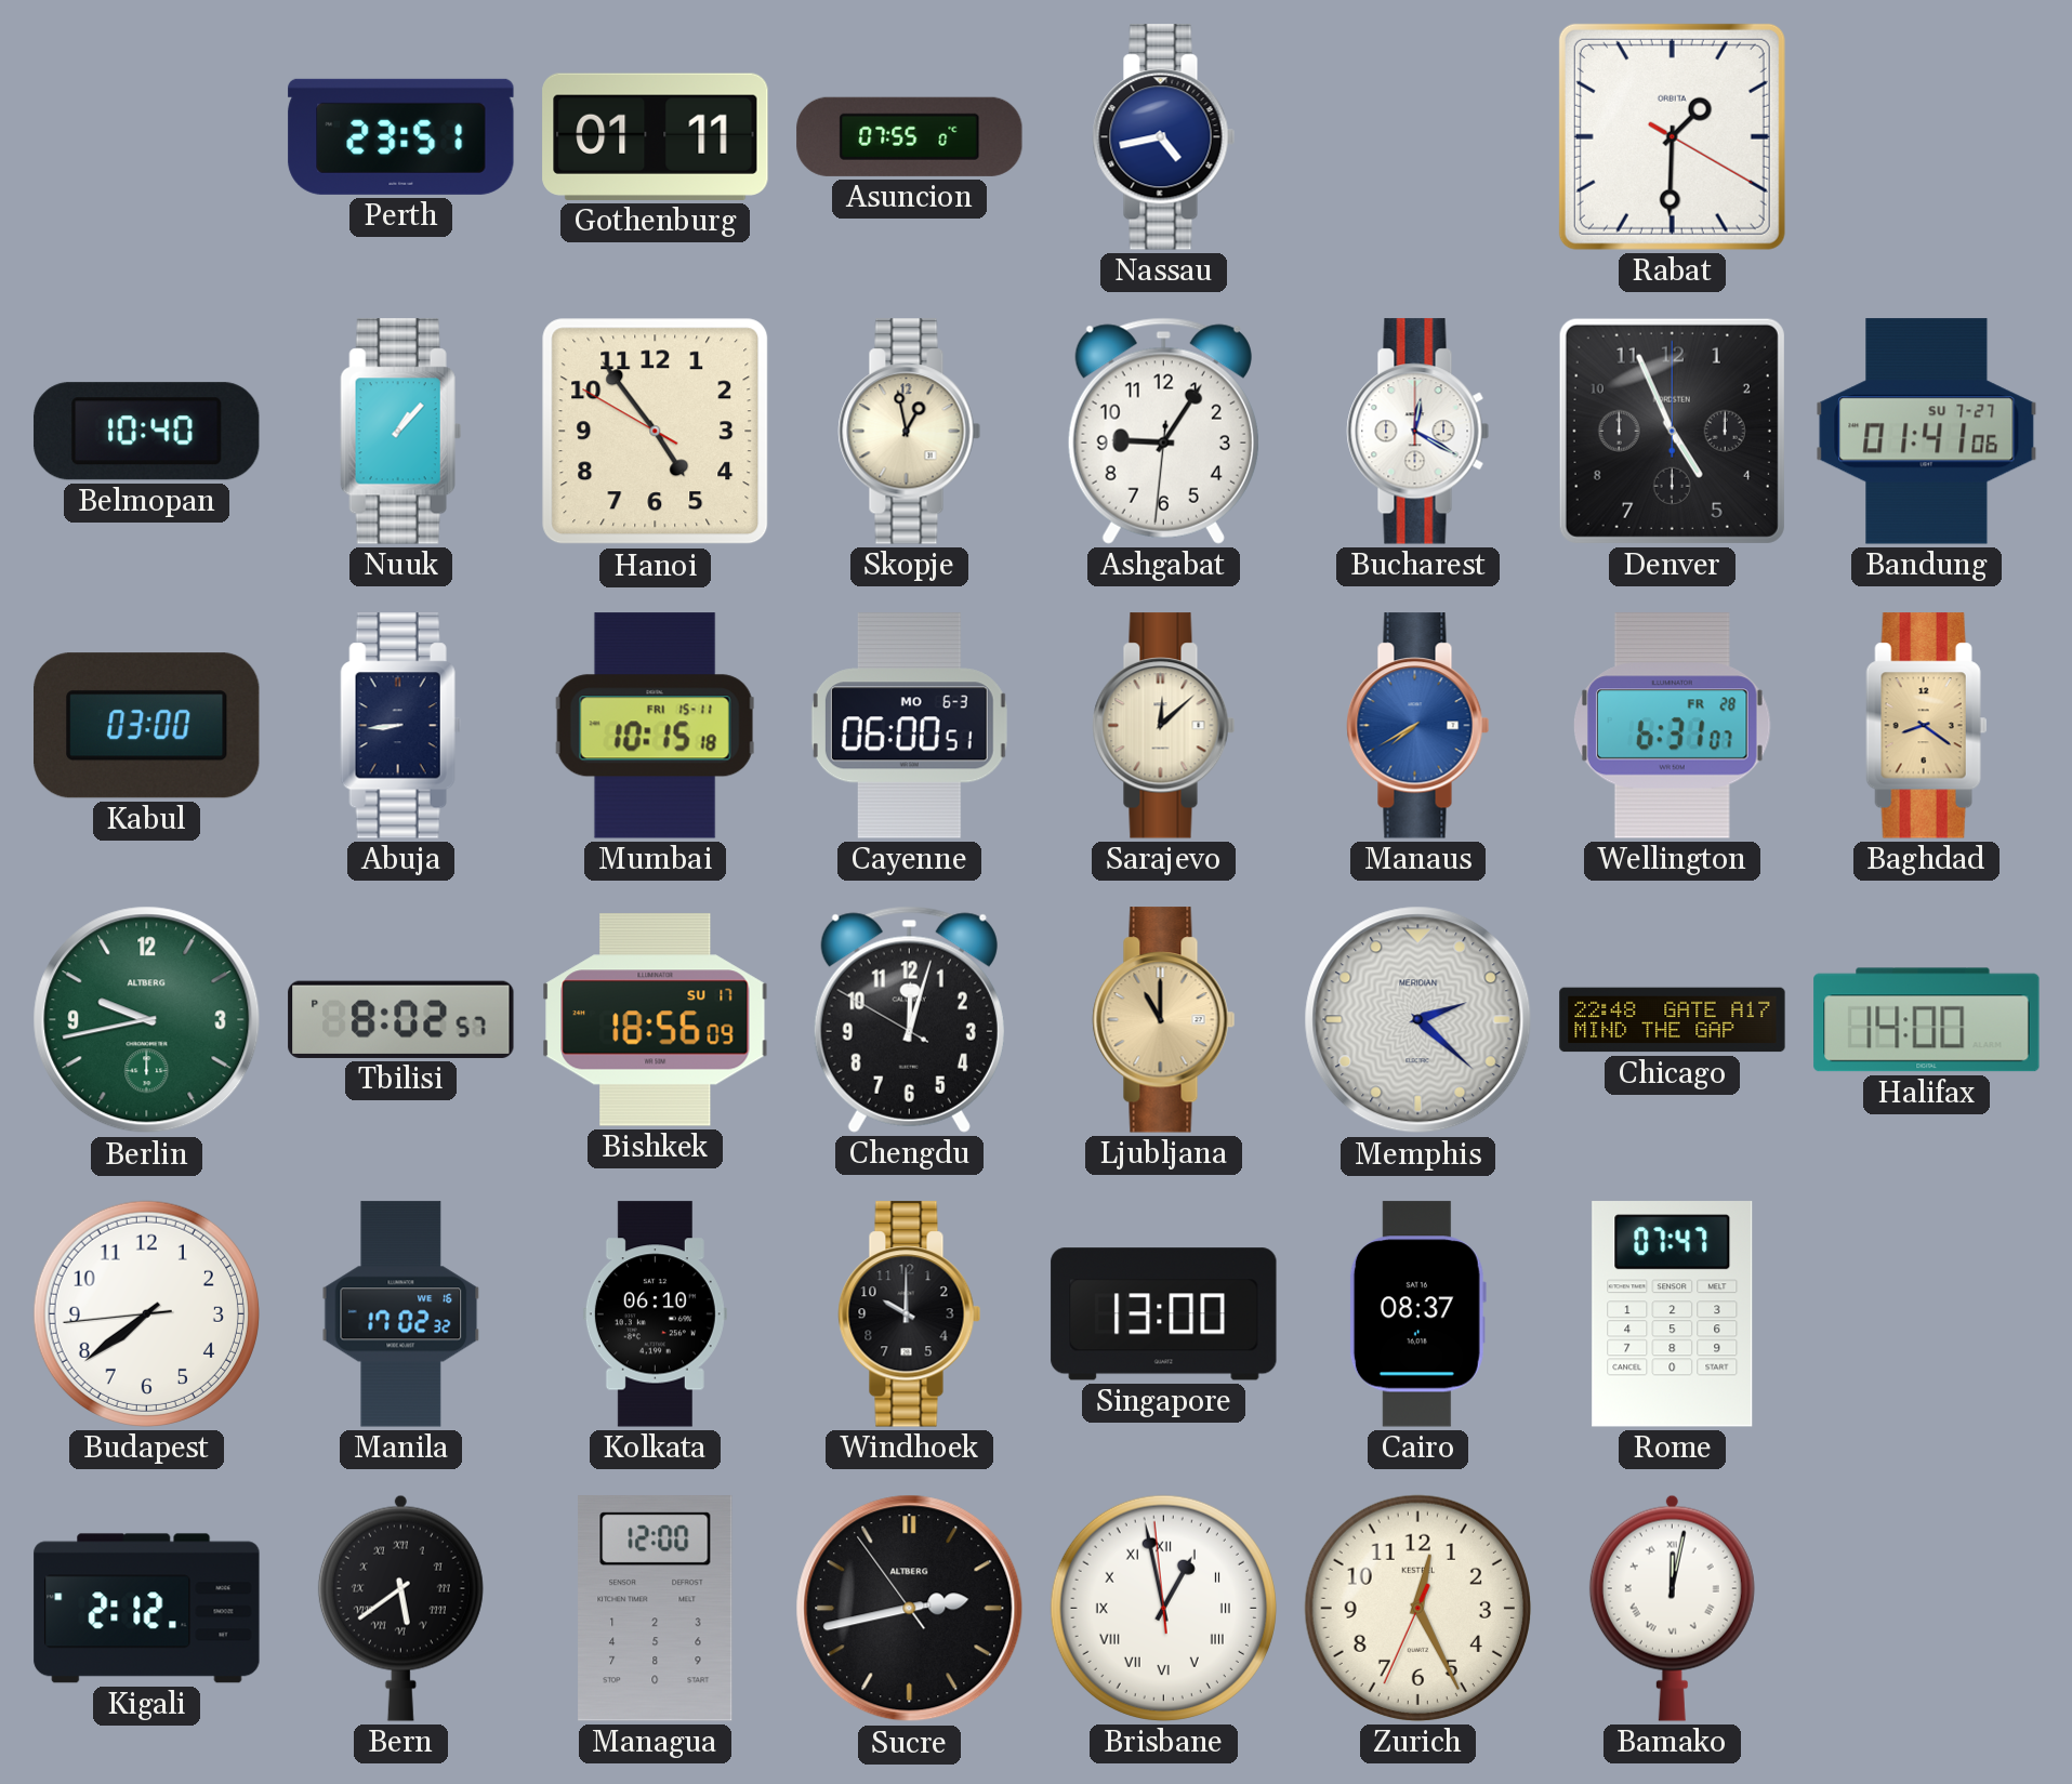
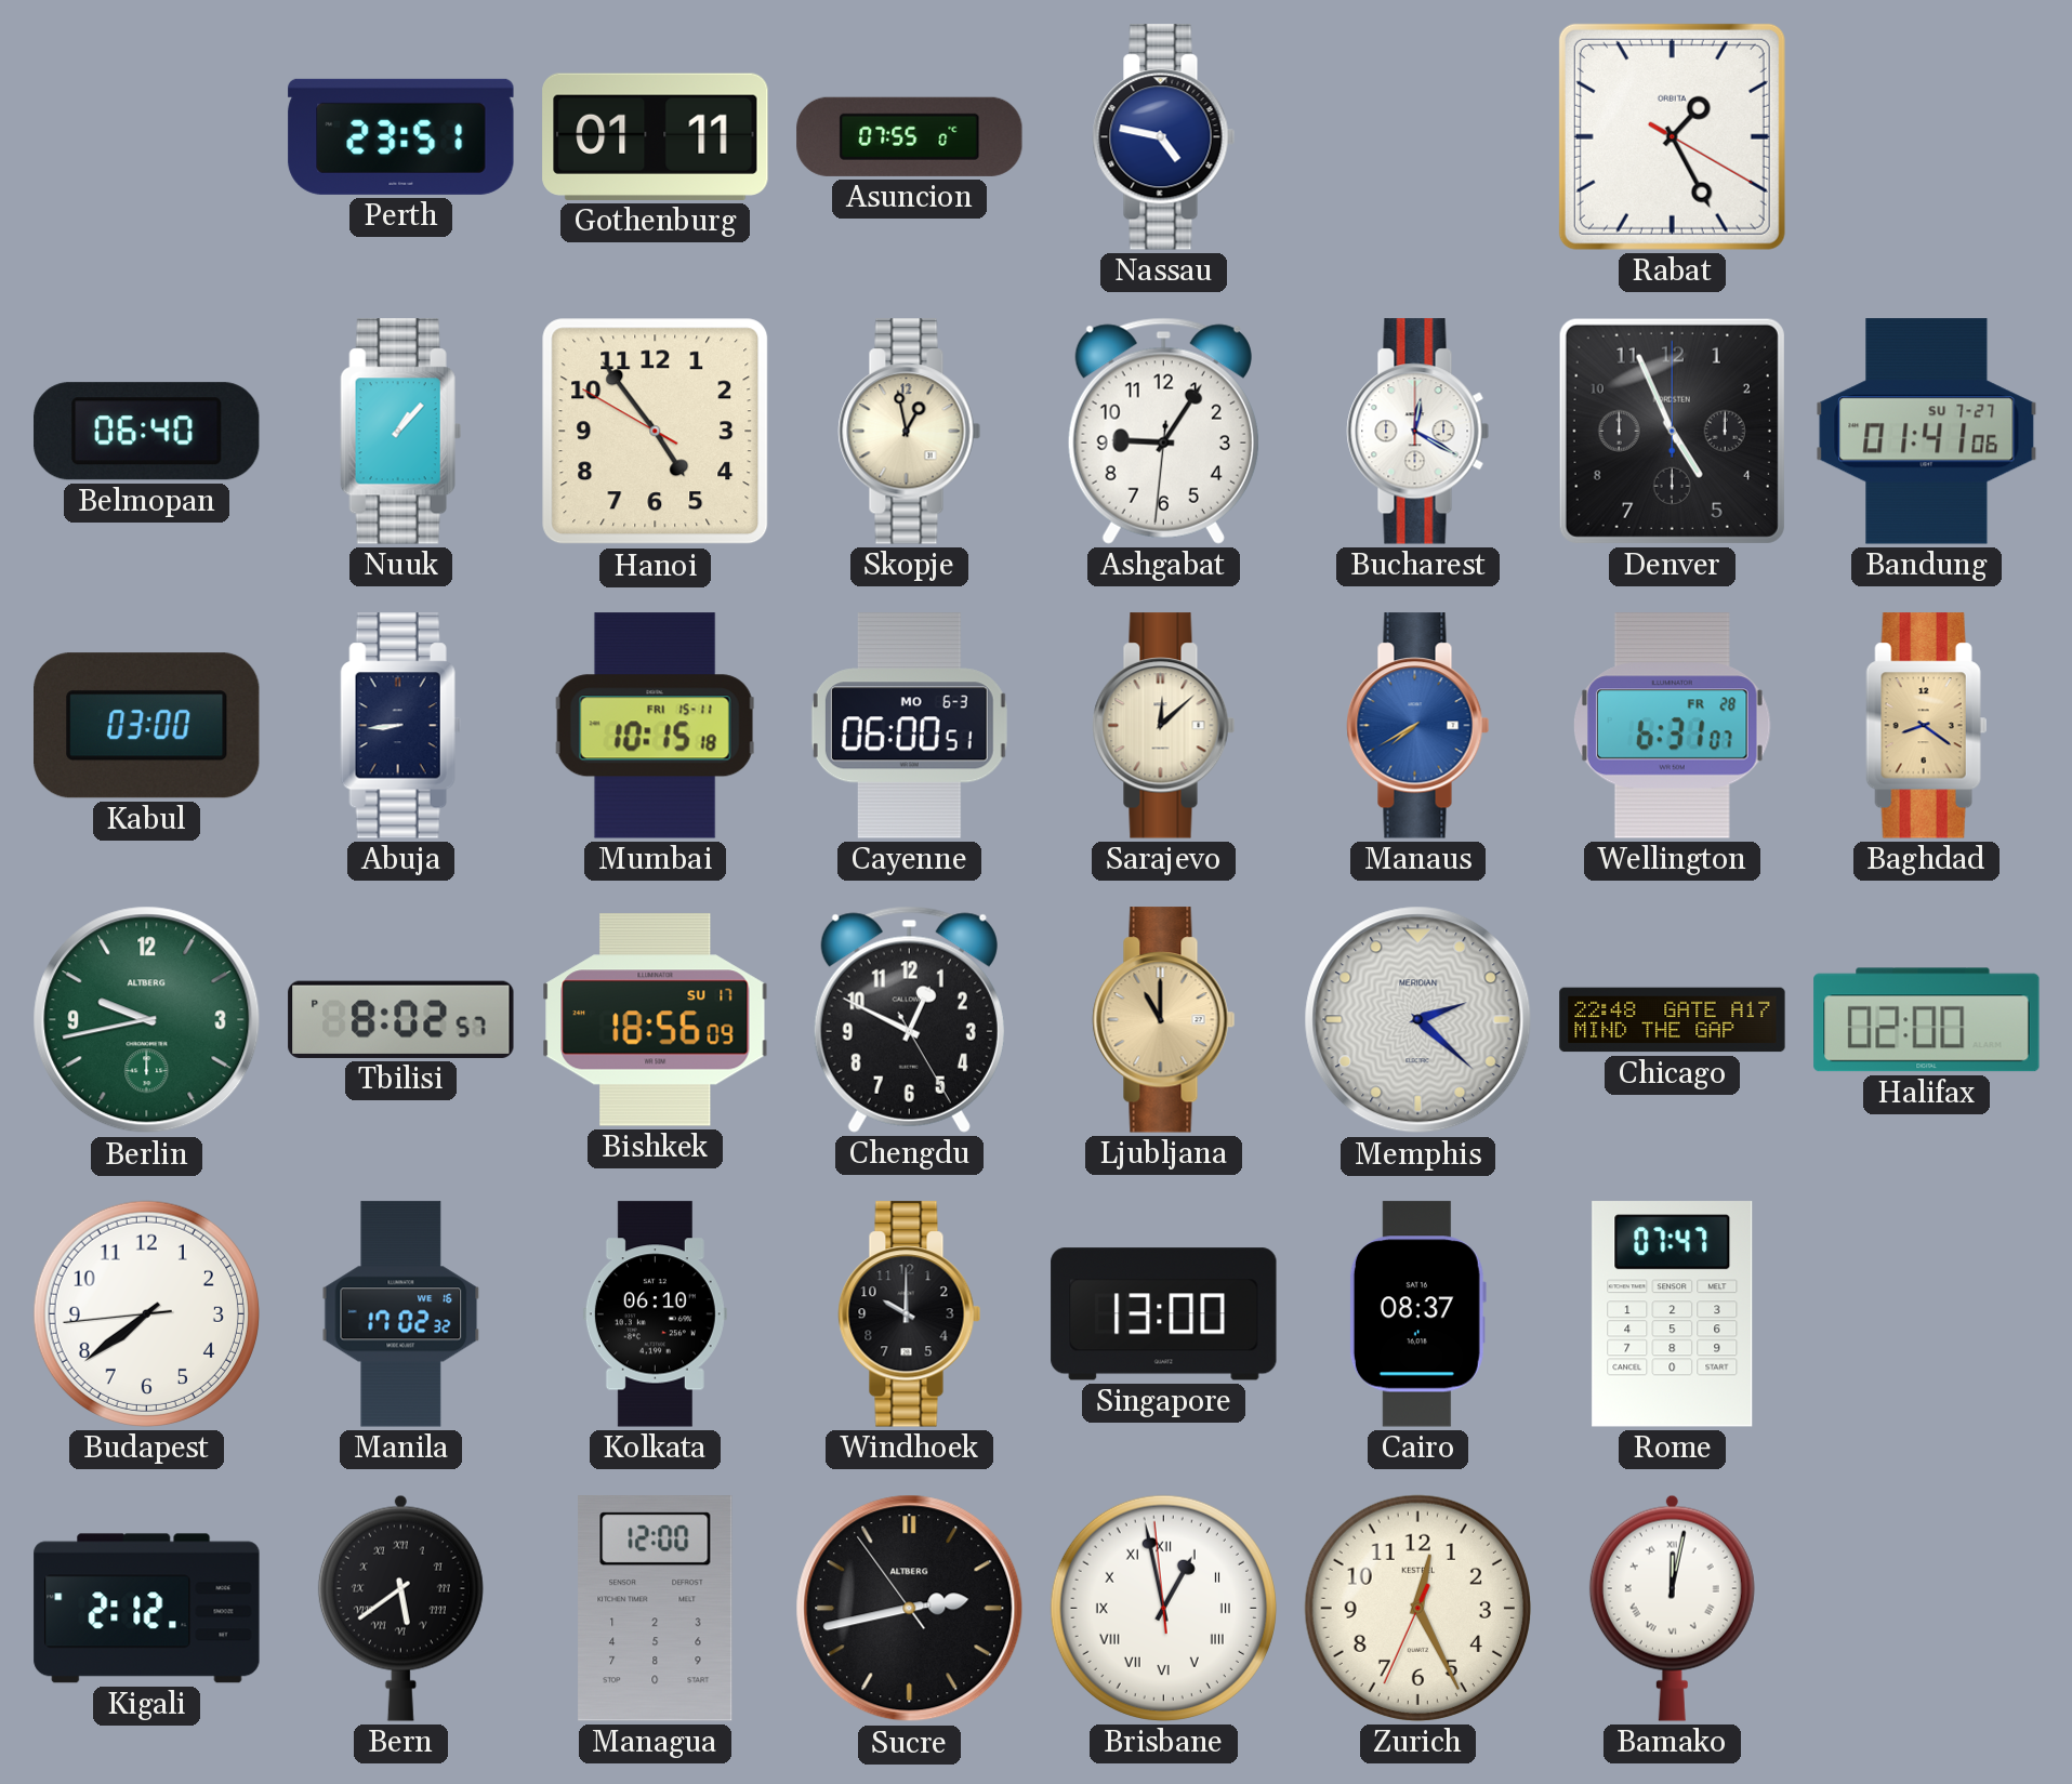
Nassau: 4:43 -> 4:47 (1164, 137)
Rabat: 1:30 -> 1:25 (1672, 136)
Belmopan: 10:40 -> 06:40 (147, 432)
Chengdu: 12:02 -> 12:49 (909, 1019)
Halifax: 14:00 -> 02:00 (1927, 1020)
